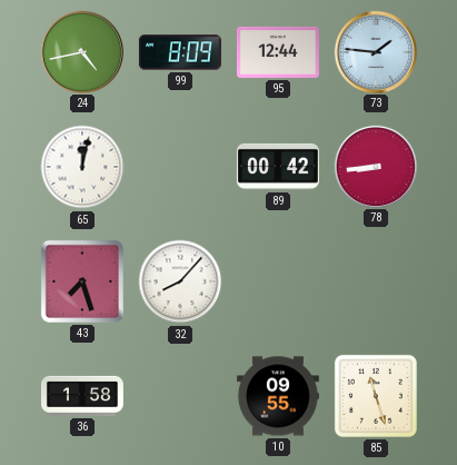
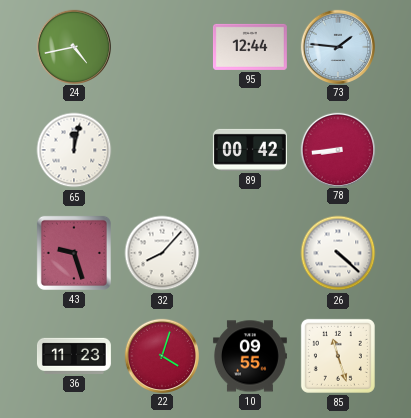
99: 8:09 -> none (180, 52)
43: 7:27 -> 9:27 (74, 253)
26: none -> 4:22 (338, 253)
36: 1:58 -> 11:23 (74, 356)
22: none -> 4:03 (161, 355)
